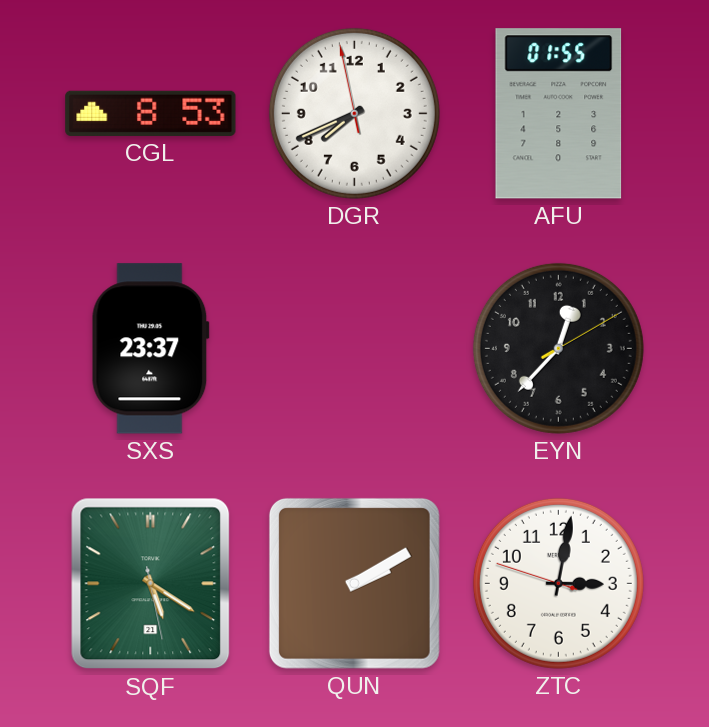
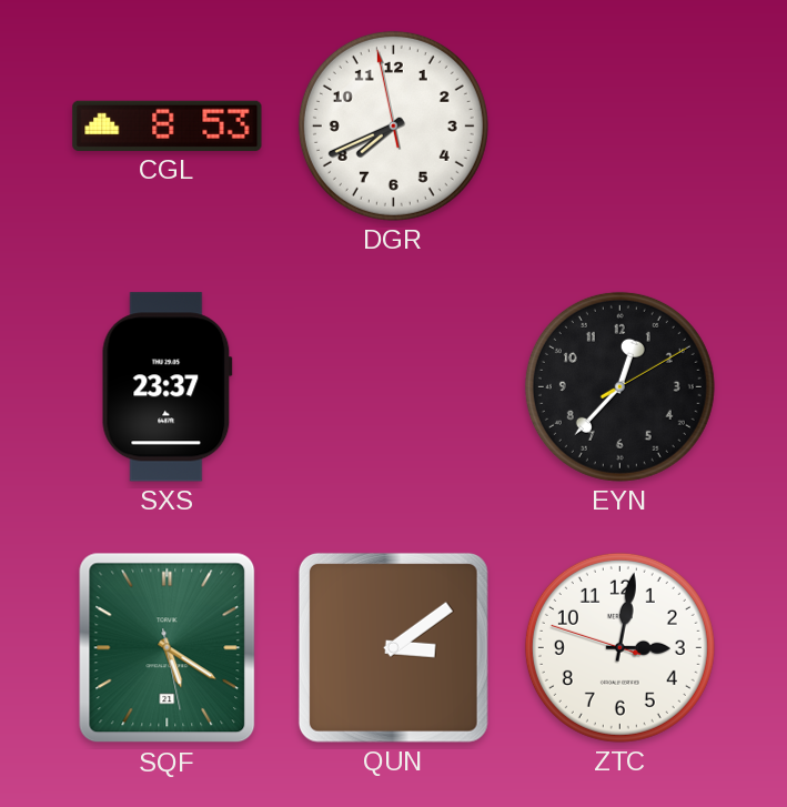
AFU: 01:55 -> none (559, 114)
QUN: 2:10 -> 3:09 (393, 647)
